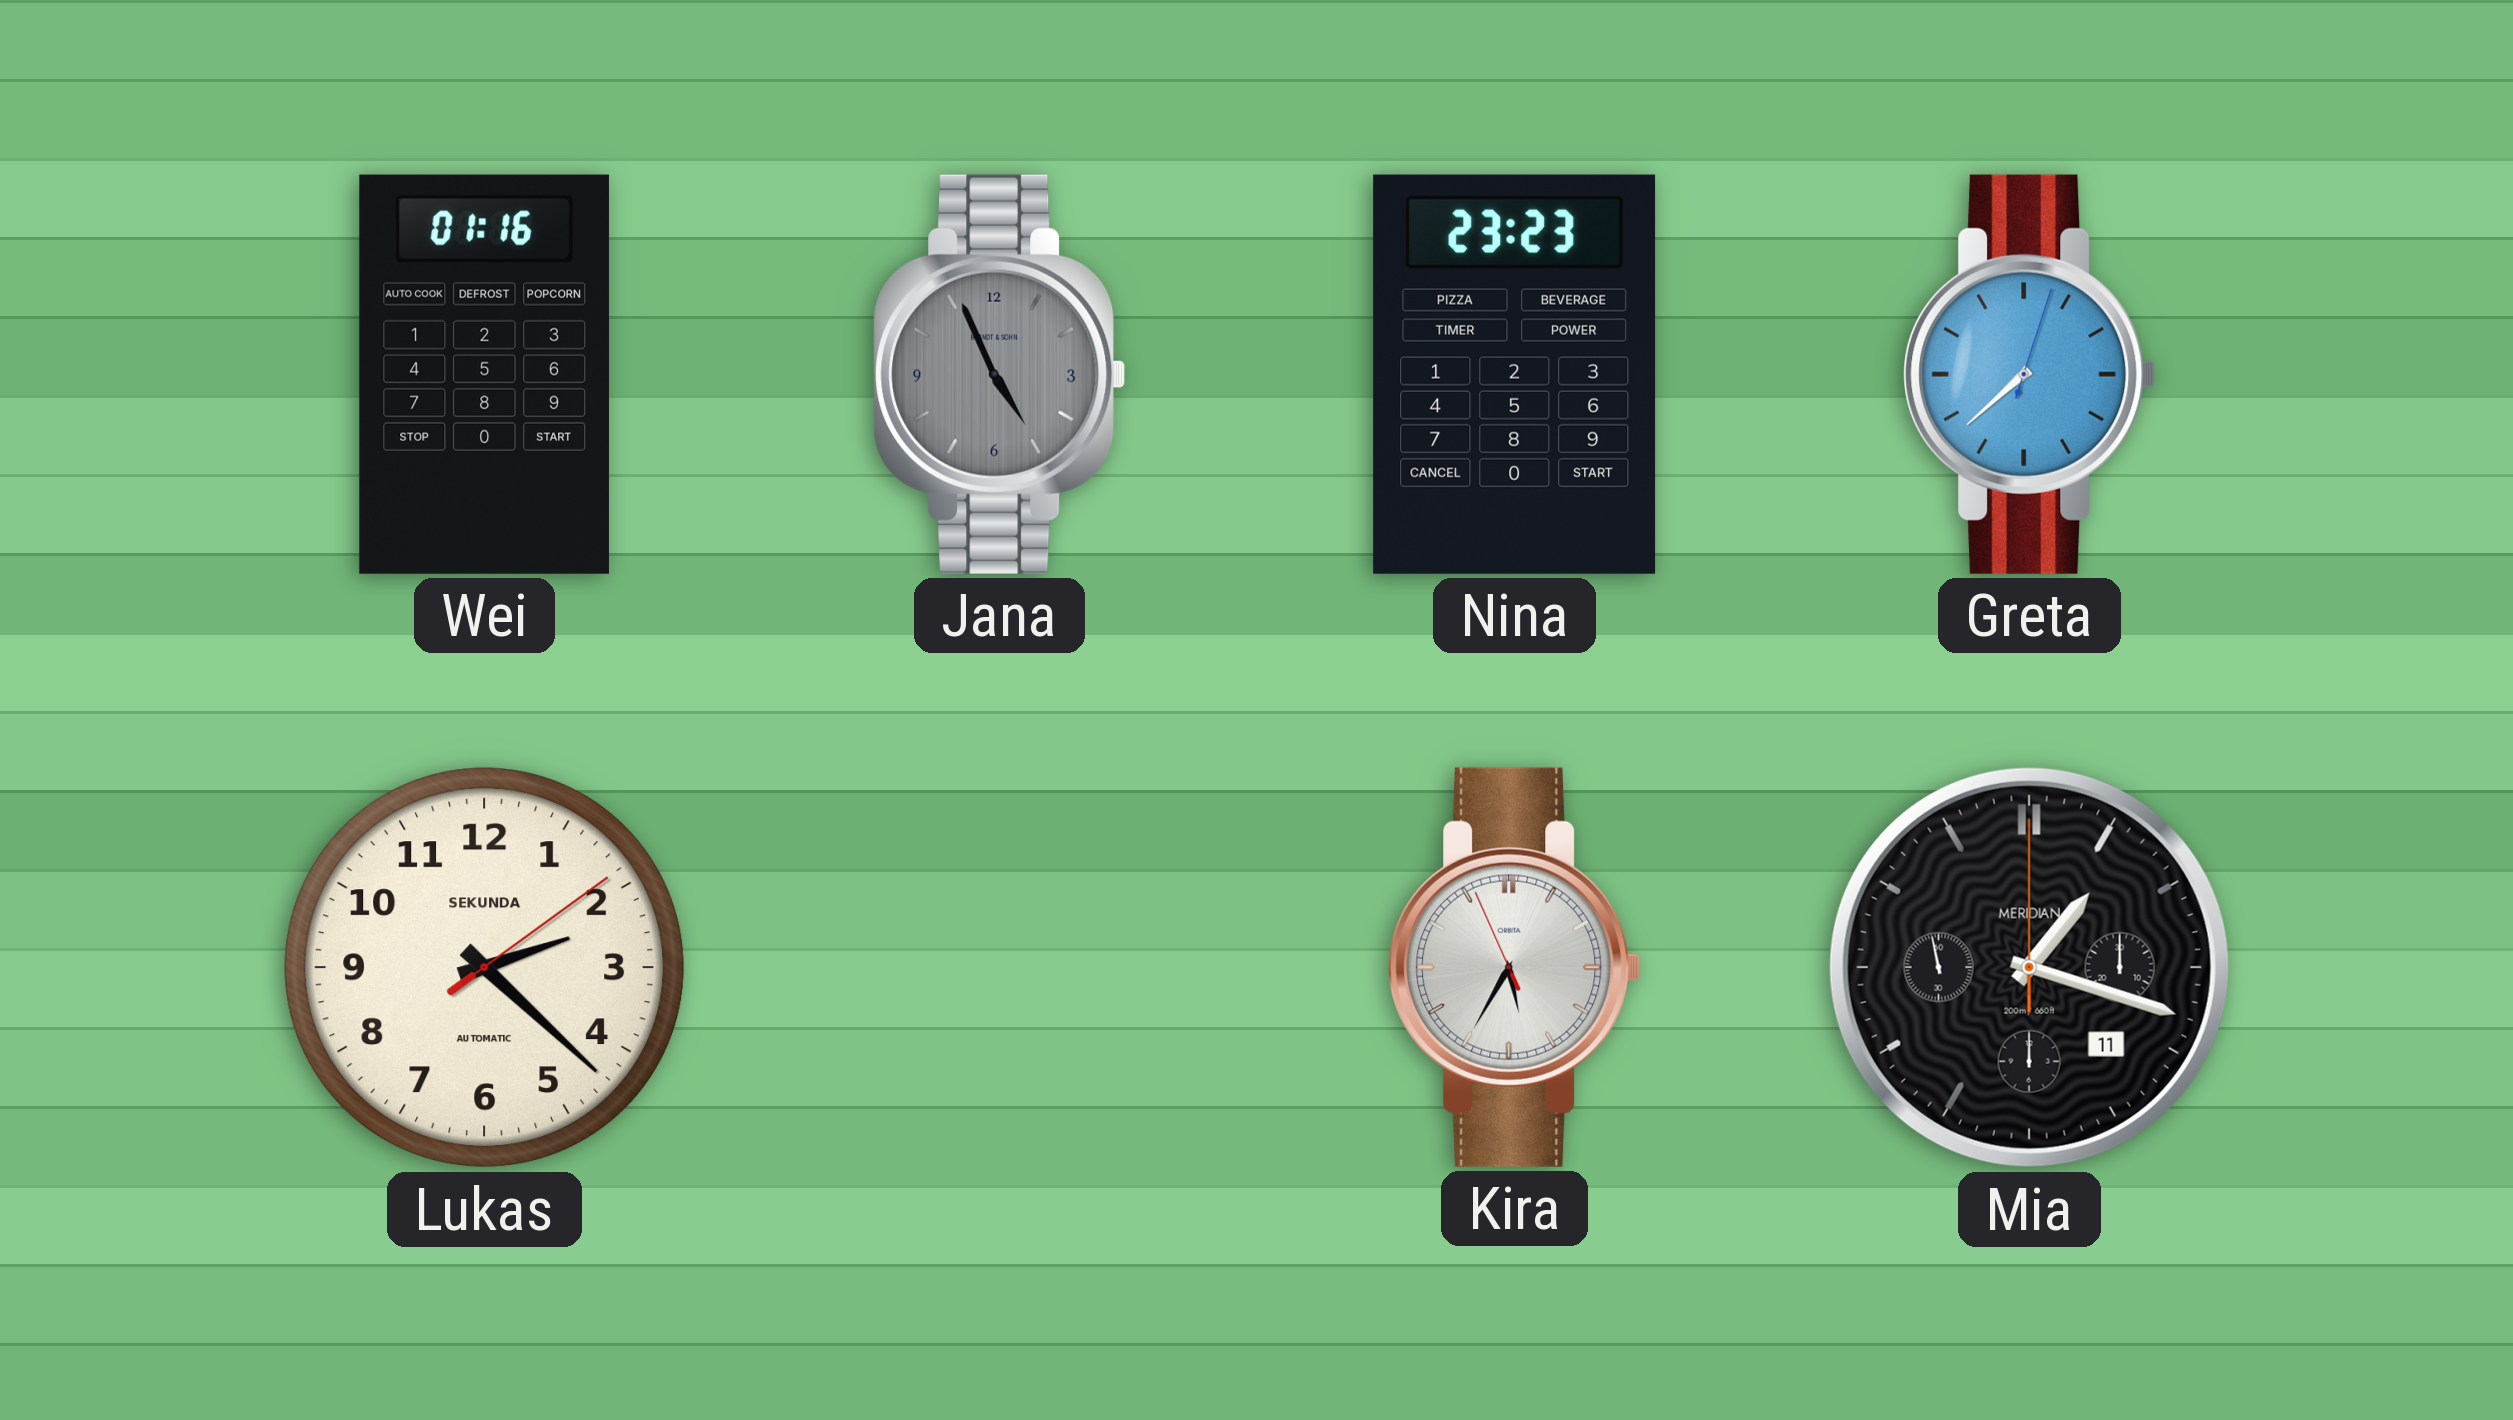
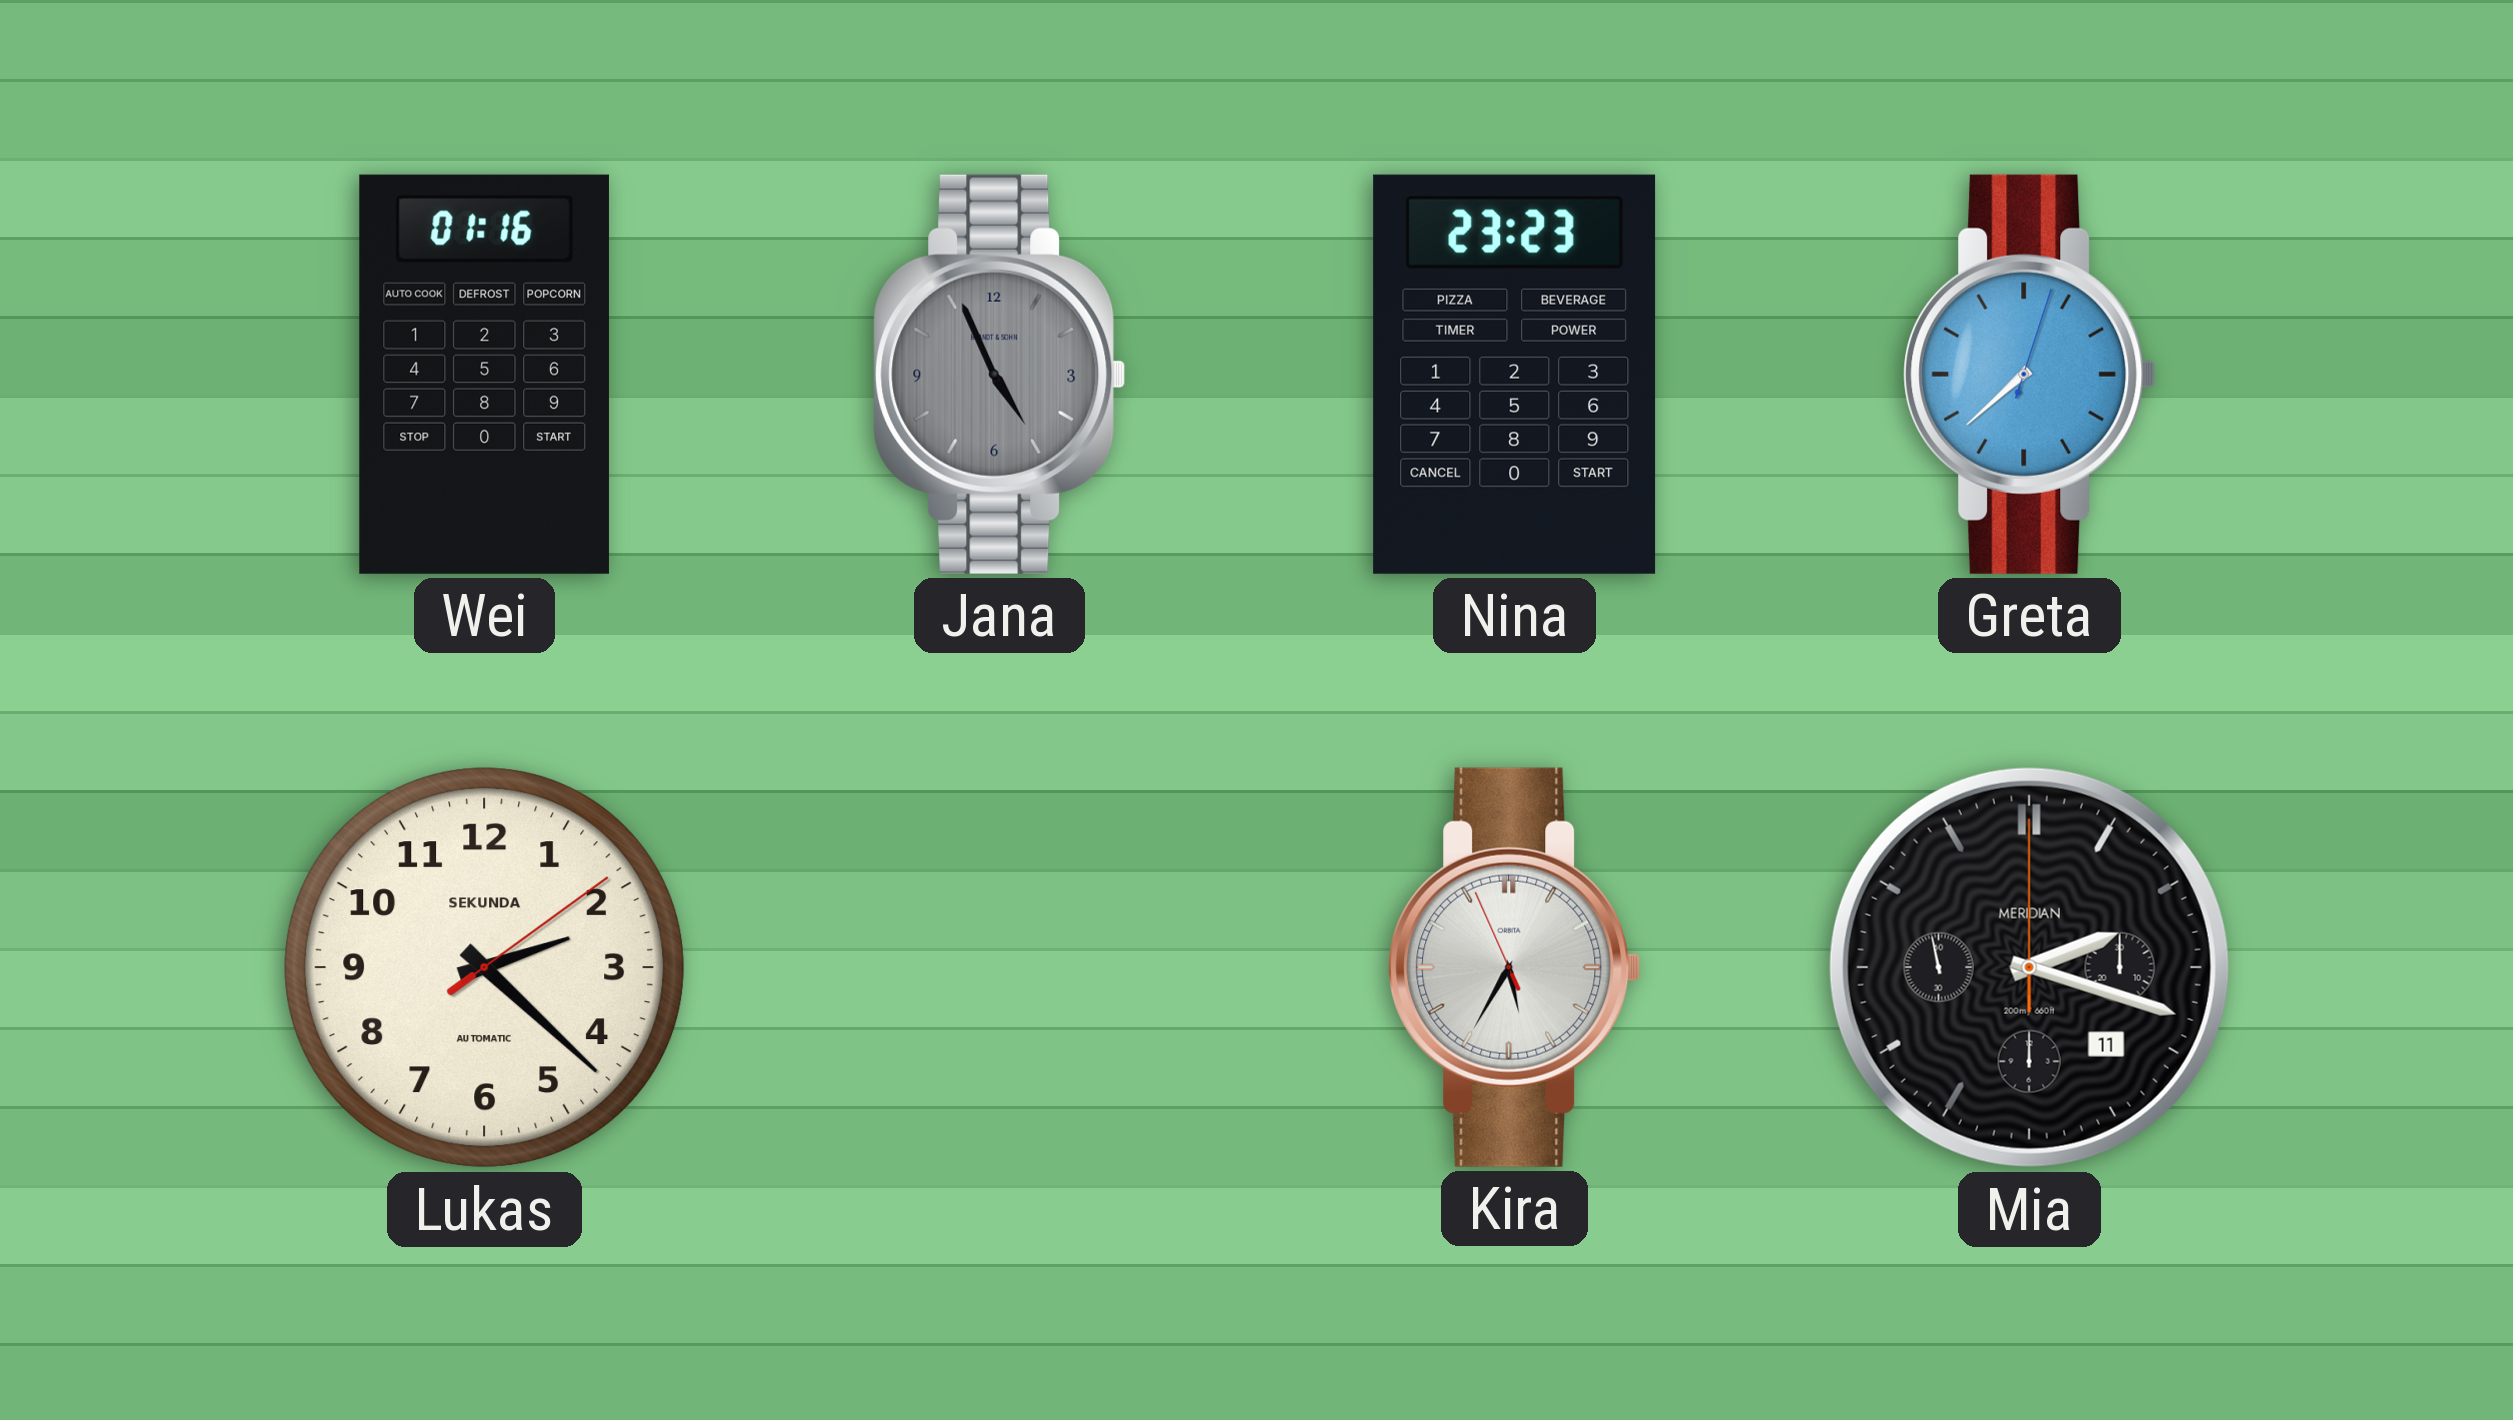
Mia: 1:17 -> 2:17 (2029, 967)
